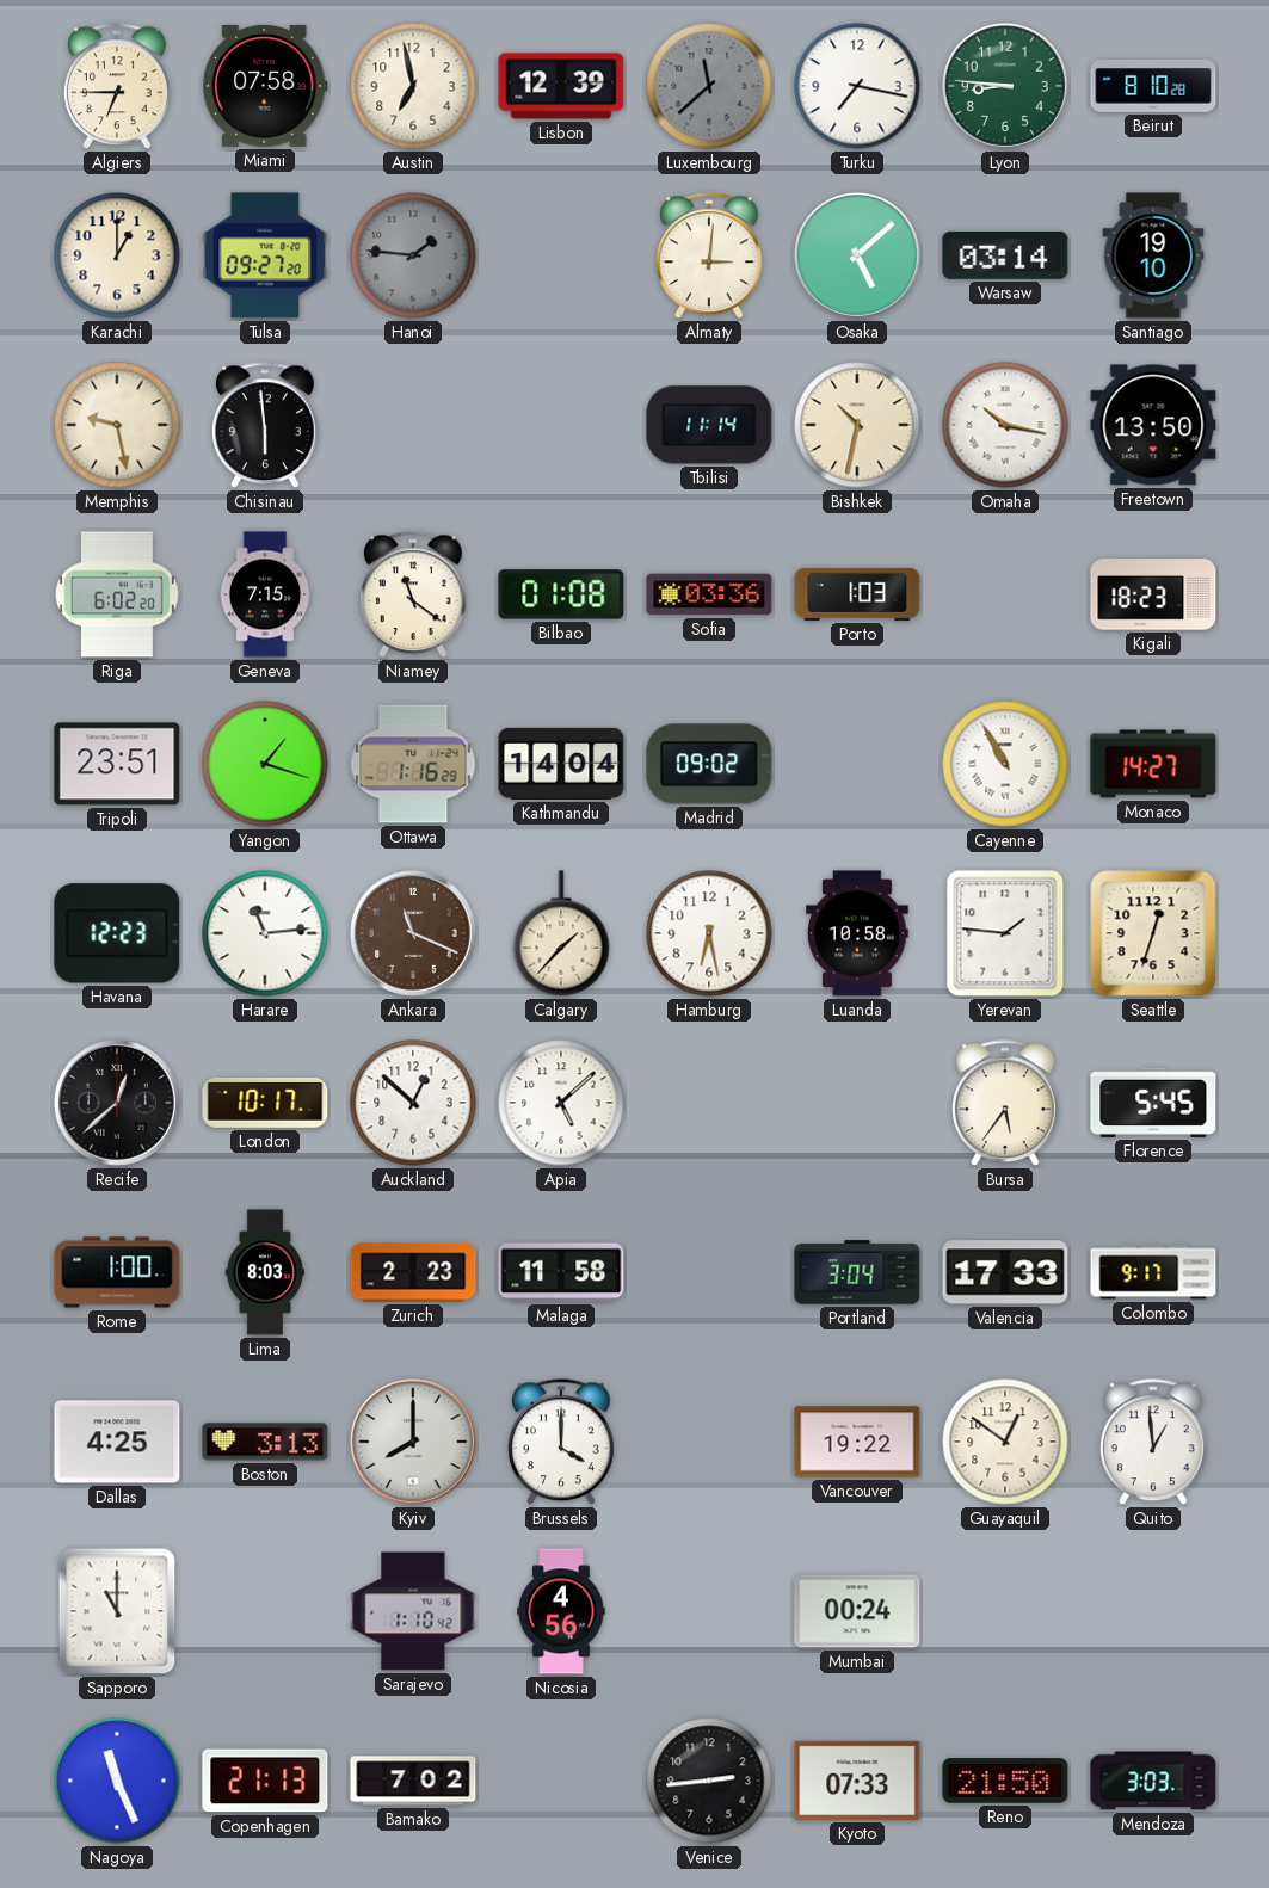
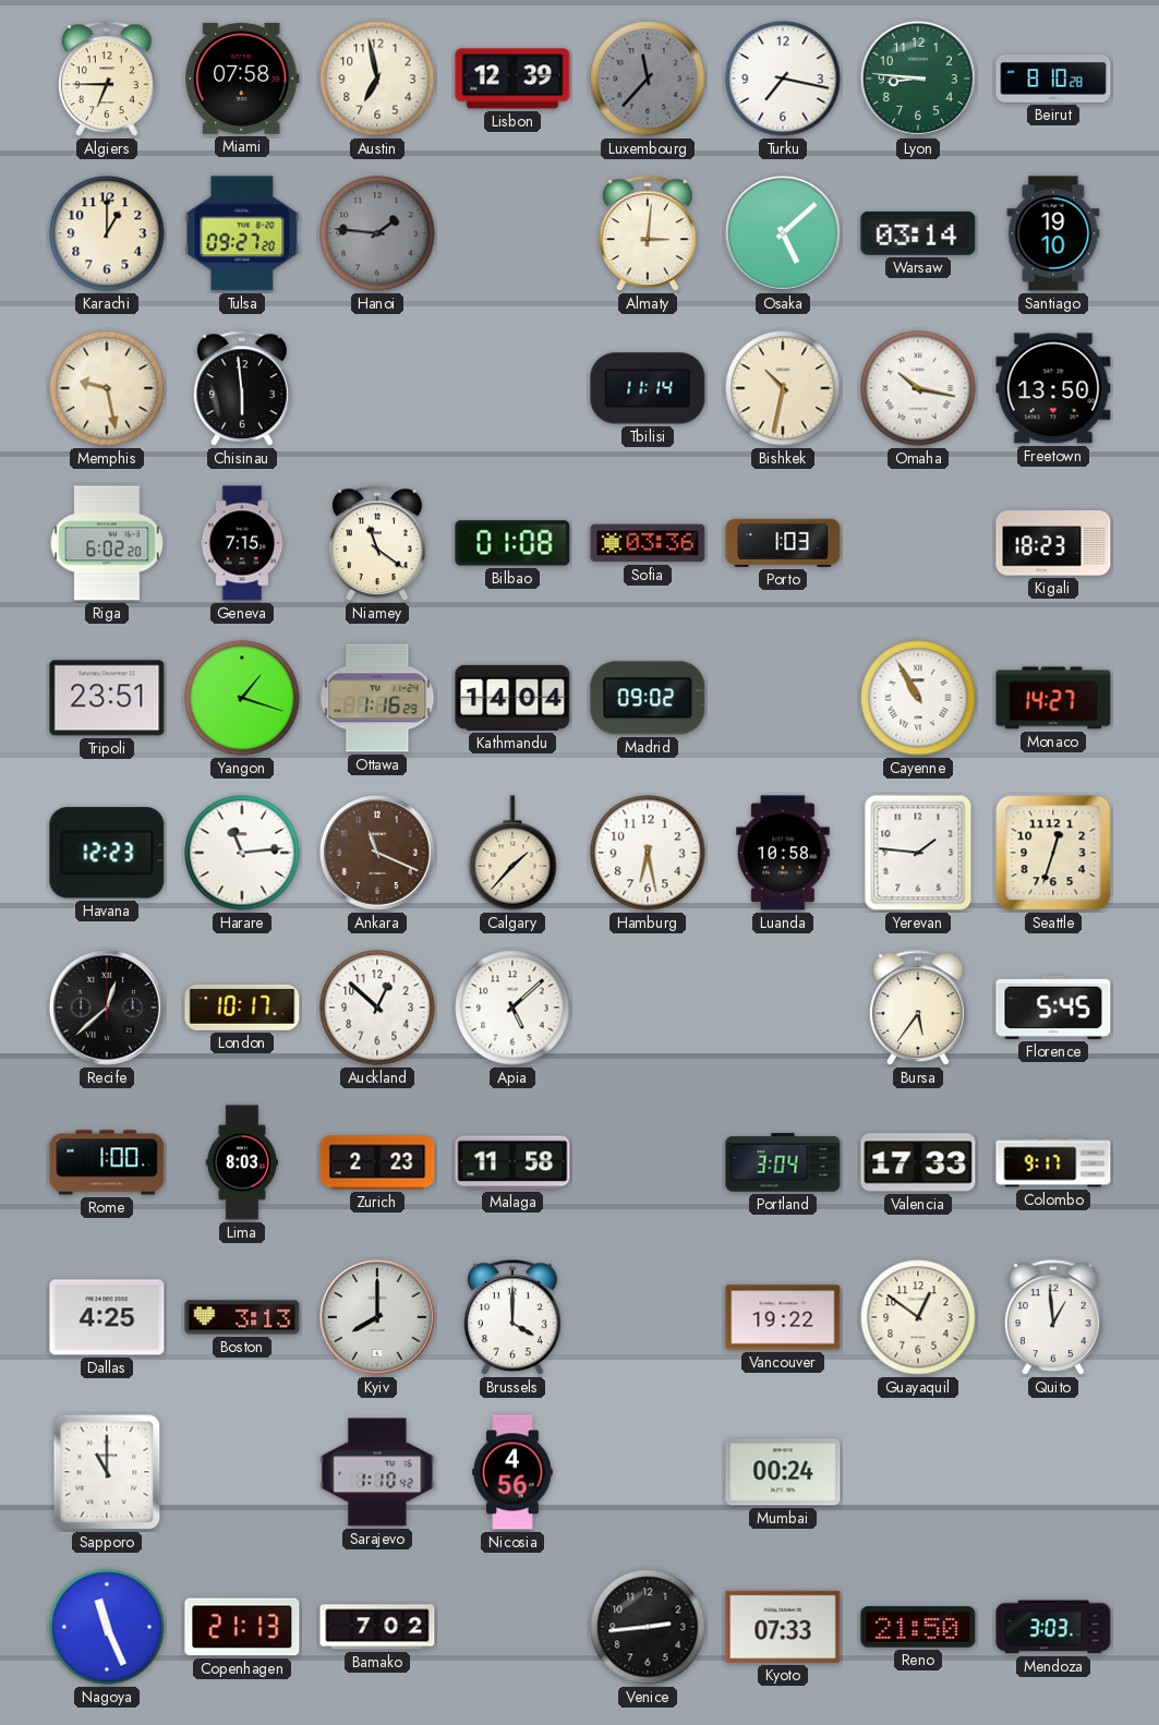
Luxembourg: 11:38 -> 11:37 (648, 79)
